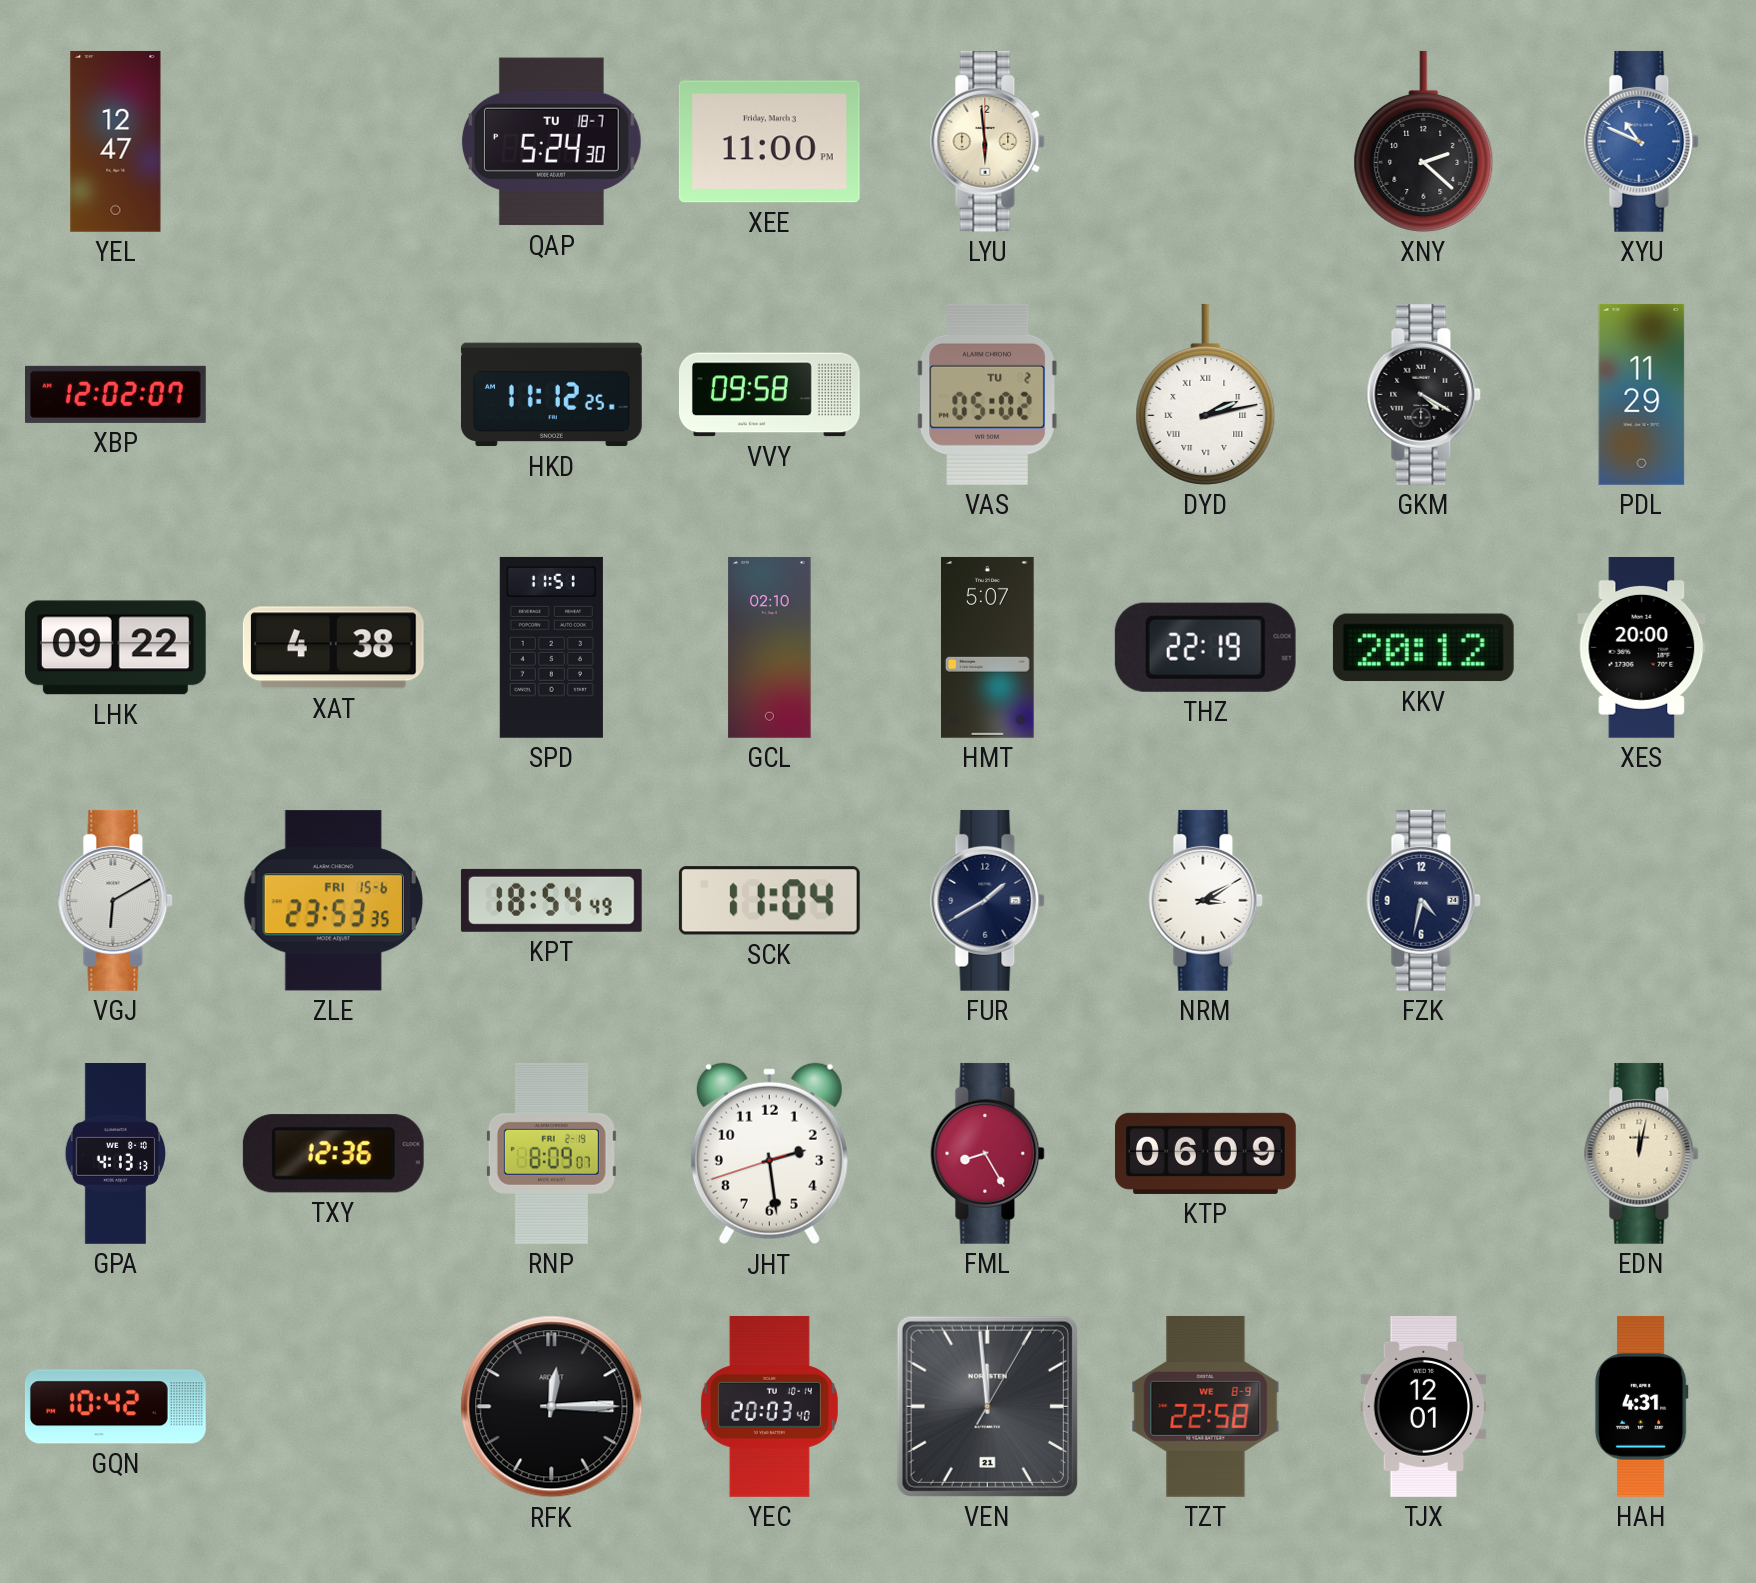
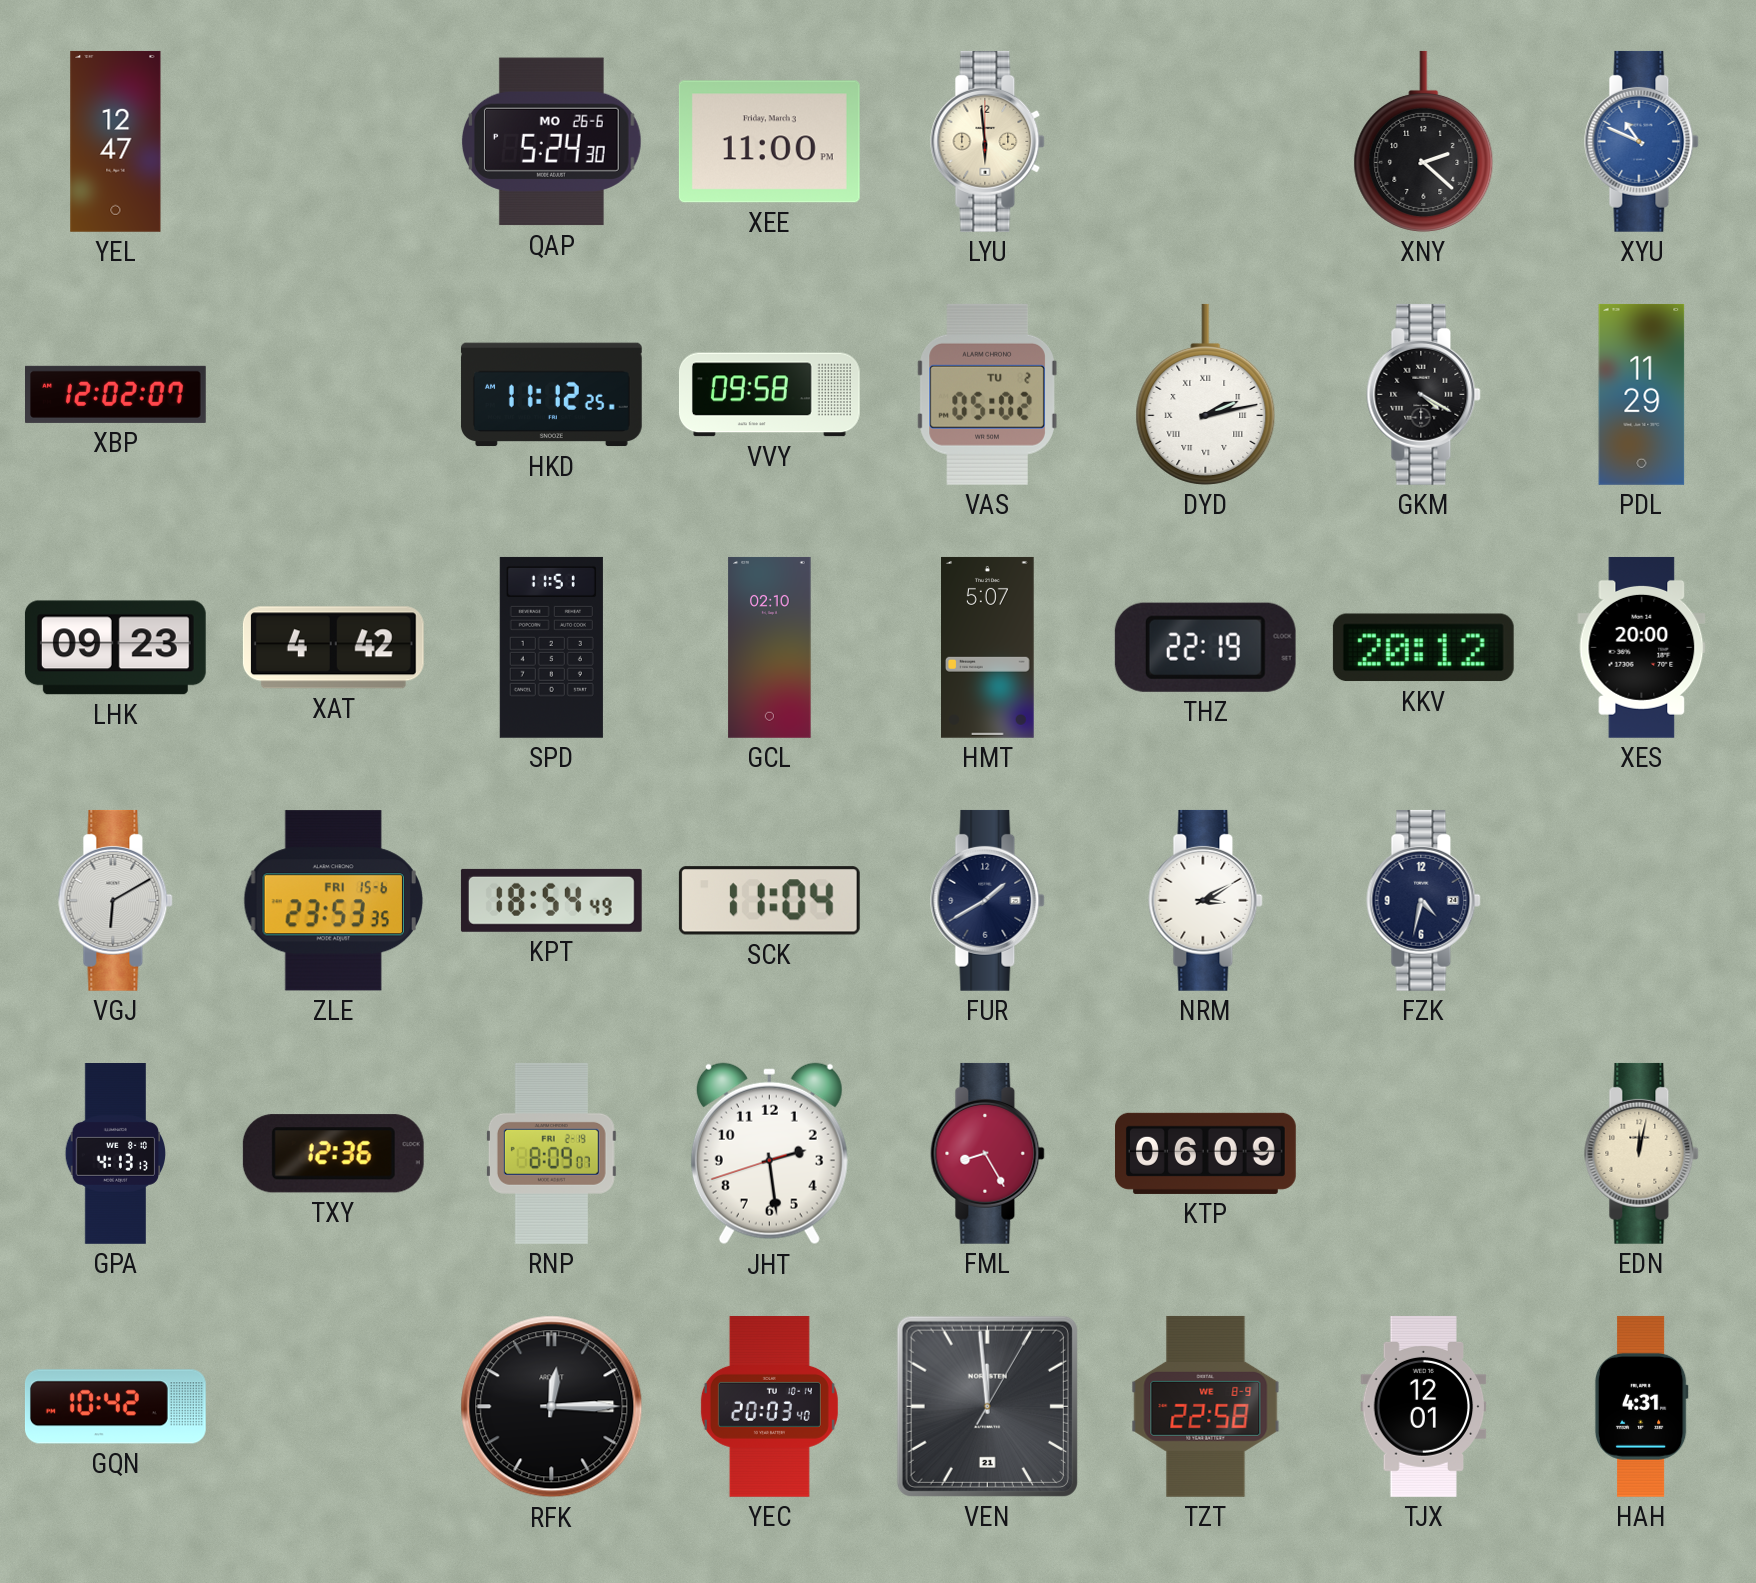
QAP date: TU 18-7 -> MO 26-6 (551, 142)
LHK: 09:22 -> 09:23 (115, 648)
XAT: 4:38 -> 4:42 (333, 648)
